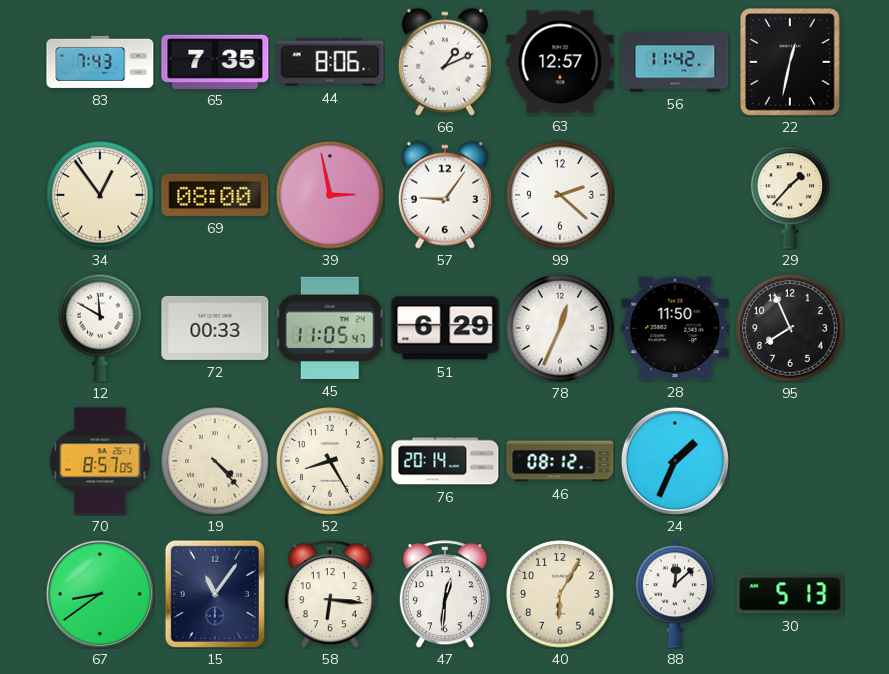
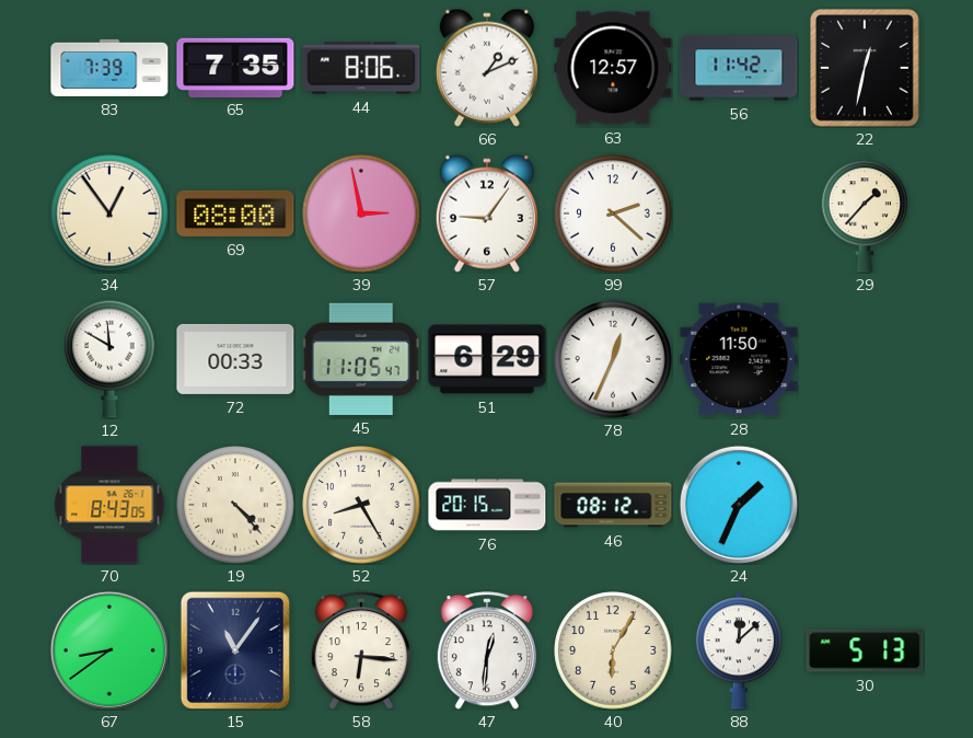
83: 7:43 -> 7:39 (109, 68)
95: 7:56 -> none (790, 328)
70: 8:57 -> 8:43 (109, 505)
76: 20:14 -> 20:15 (487, 505)
